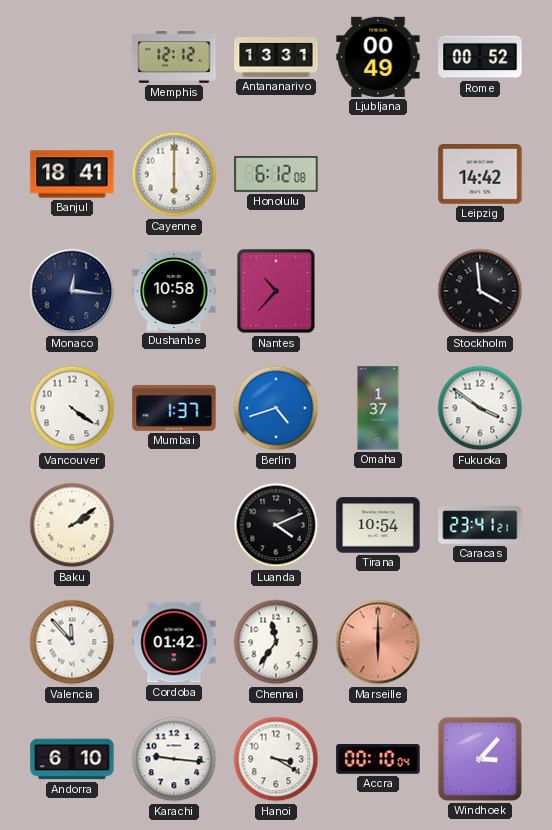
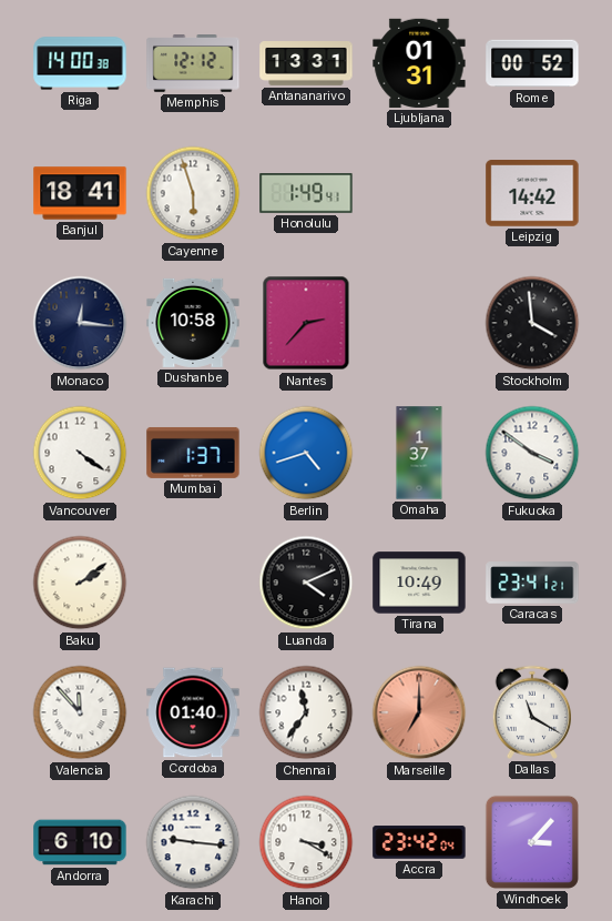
Riga: none -> 14:00 (80, 63)
Ljubljana: 00:49 -> 01:31 (419, 63)
Cayenne: 6:00 -> 5:57 (193, 193)
Honolulu: 6:12 -> 1:49 (306, 193)
Nantes: 10:37 -> 2:37 (306, 323)
Tirana: 10:54 -> 10:49 (419, 583)
Cordoba: 01:42 -> 01:40 (193, 712)
Marseille: 6:00 -> 7:00 (419, 712)
Dallas: none -> 11:20 (531, 712)
Accra: 00:10 -> 23:42 (419, 842)
